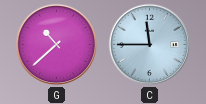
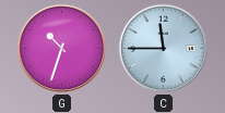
G: 10:38 -> 10:33 (62, 49)
